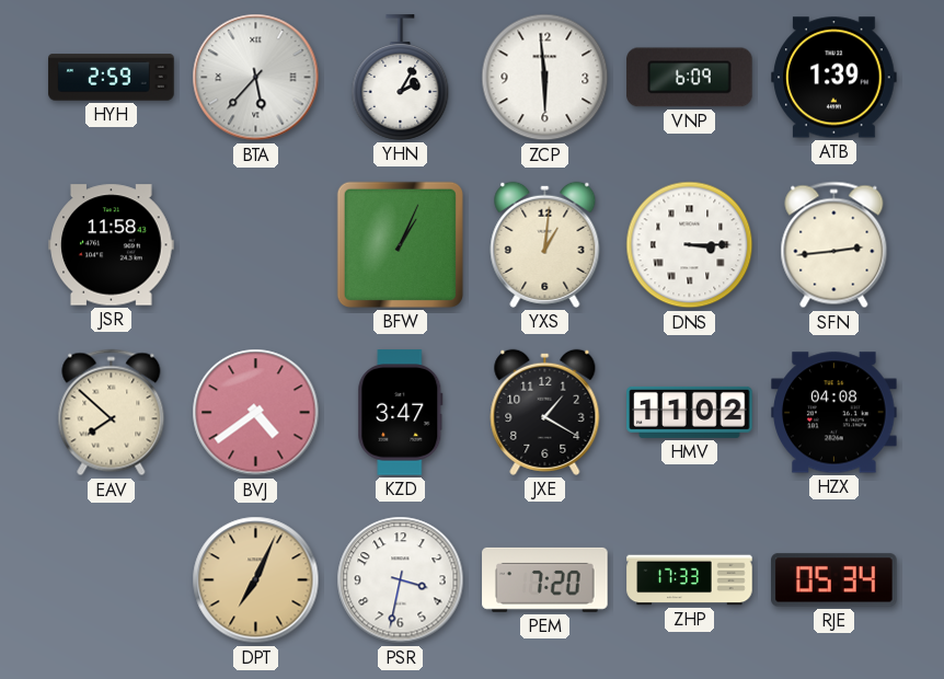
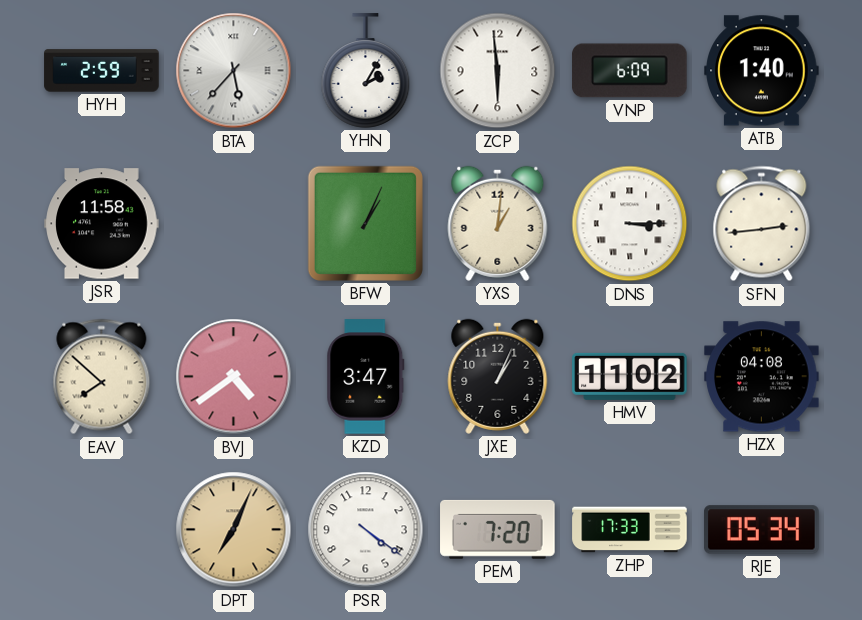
ATB: 1:39 -> 1:40 (762, 71)
JXE: 1:20 -> 1:04 (498, 376)
PSR: 3:32 -> 4:21 (366, 530)
